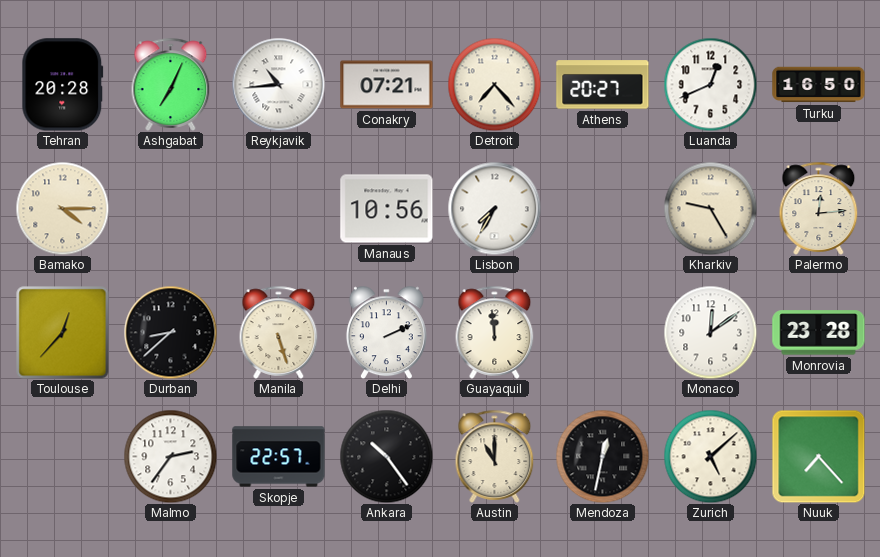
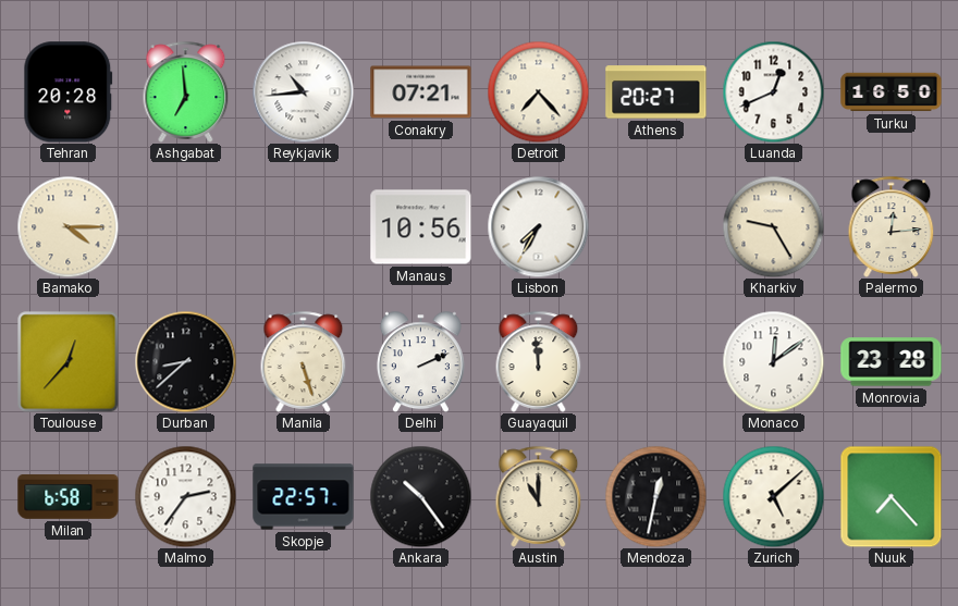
Ashgabat: 7:04 -> 6:59 (186, 91)
Milan: none -> 6:58 (69, 497)
